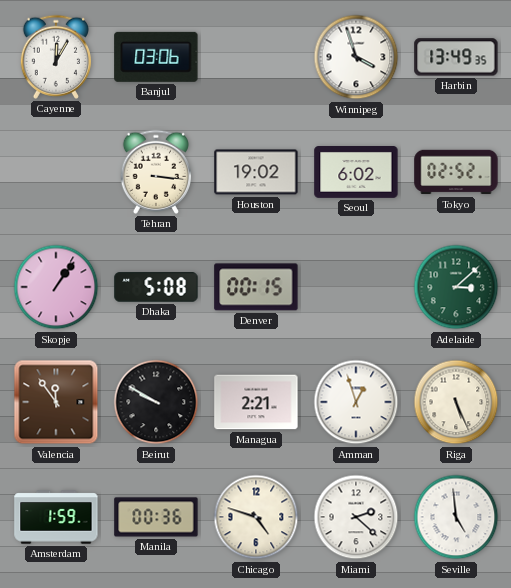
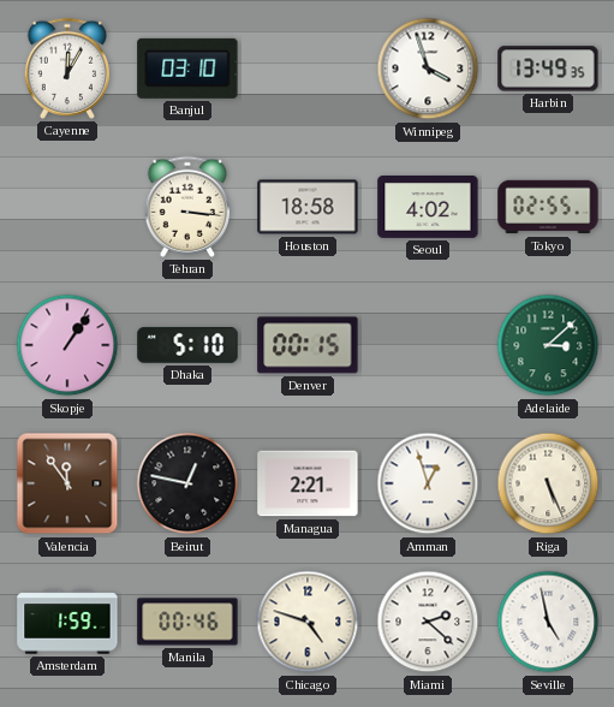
Banjul: 03:06 -> 03:10 (187, 69)
Houston: 19:02 -> 18:58 (308, 207)
Seoul: 6:02 -> 4:02 (428, 208)
Tokyo: 02:52 -> 02:55 (548, 207)
Dhaka: 5:08 -> 5:10 (187, 345)
Beirut: 9:50 -> 12:47 (187, 483)
Manila: 00:36 -> 00:46 (187, 622)
Seville: 4:59 -> 4:58 (548, 622)
